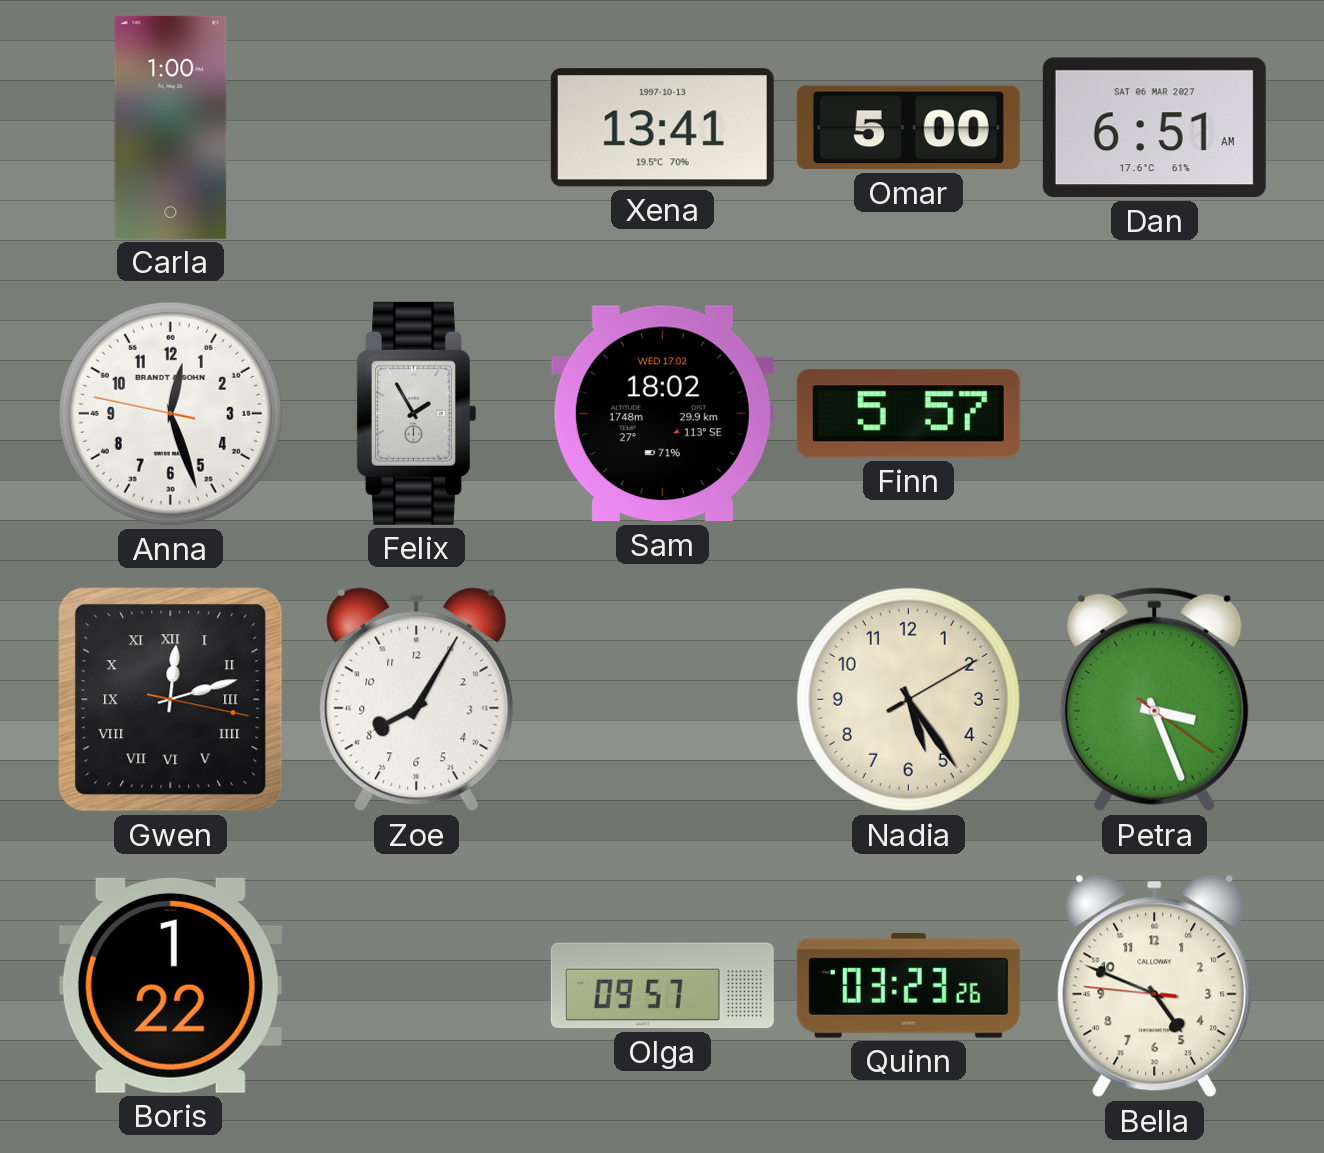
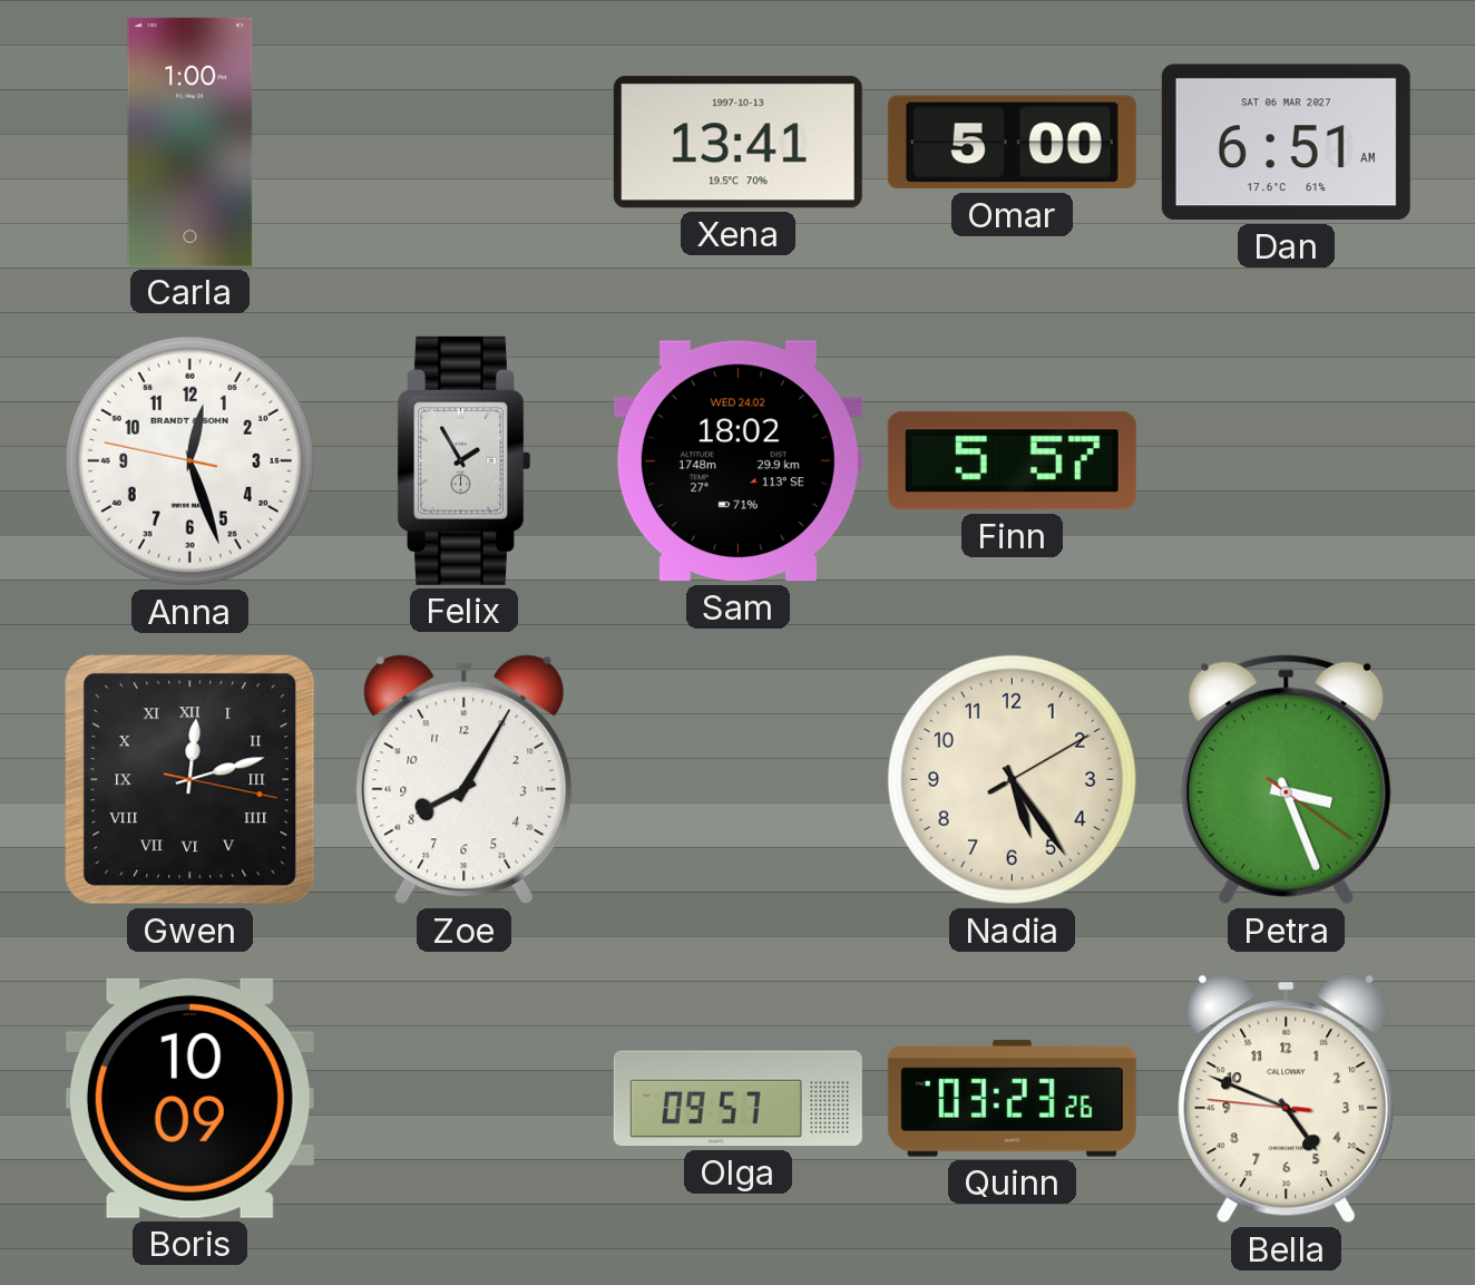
Sam date: WED 17.02 -> WED 24.02 (737, 461)
Boris: 1:22 -> 10:09 (189, 1098)
